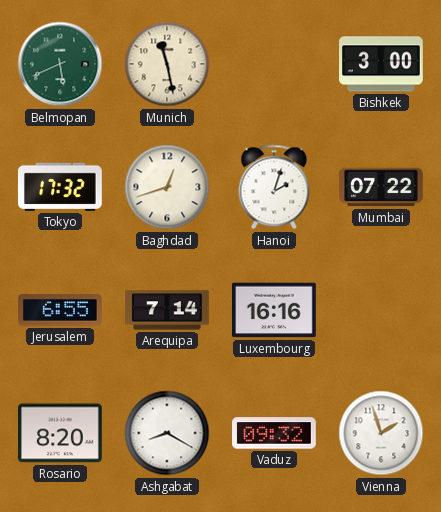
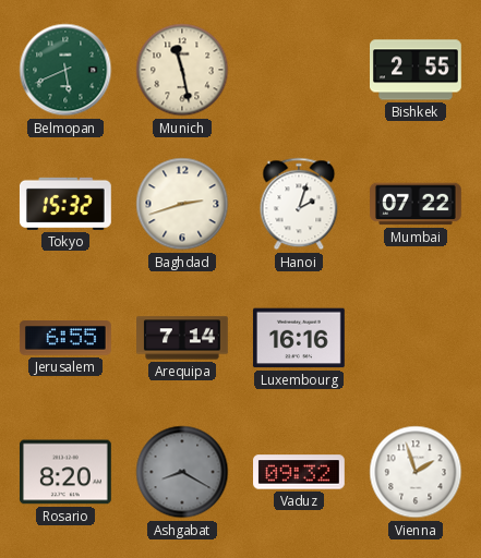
Bishkek: 3:00 -> 2:55 (417, 70)
Tokyo: 17:32 -> 15:32 (65, 204)
Baghdad: 12:42 -> 2:42 (182, 204)
Ashgabat dial: white -> grey (182, 472)
